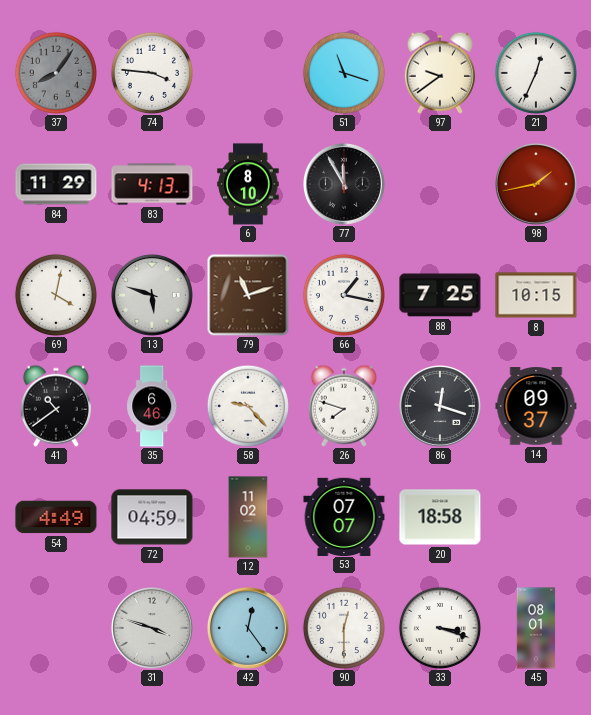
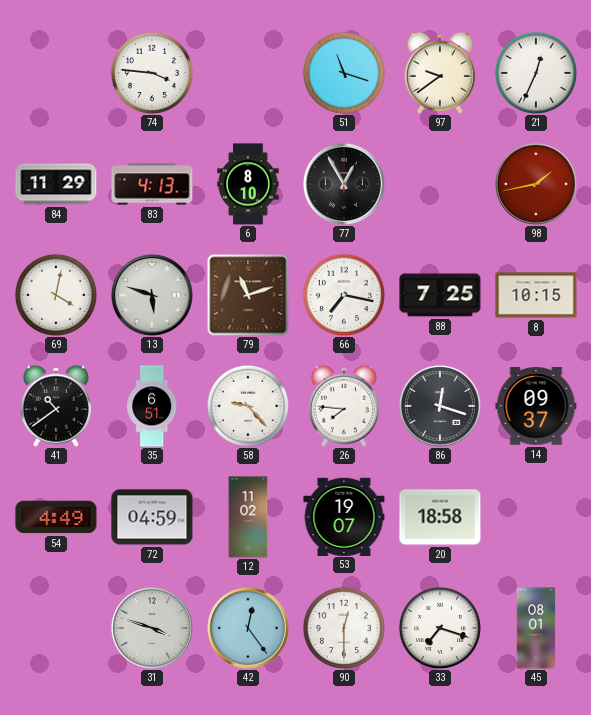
37: 8:06 -> none (56, 73)
77: 11:55 -> 12:55 (344, 184)
66: 1:17 -> 7:17 (344, 295)
35: 6:46 -> 6:51 (152, 406)
26: 7:48 -> 7:46 (344, 406)
53: 07:07 -> 19:07 (344, 516)
33: 3:18 -> 7:18 (440, 628)
